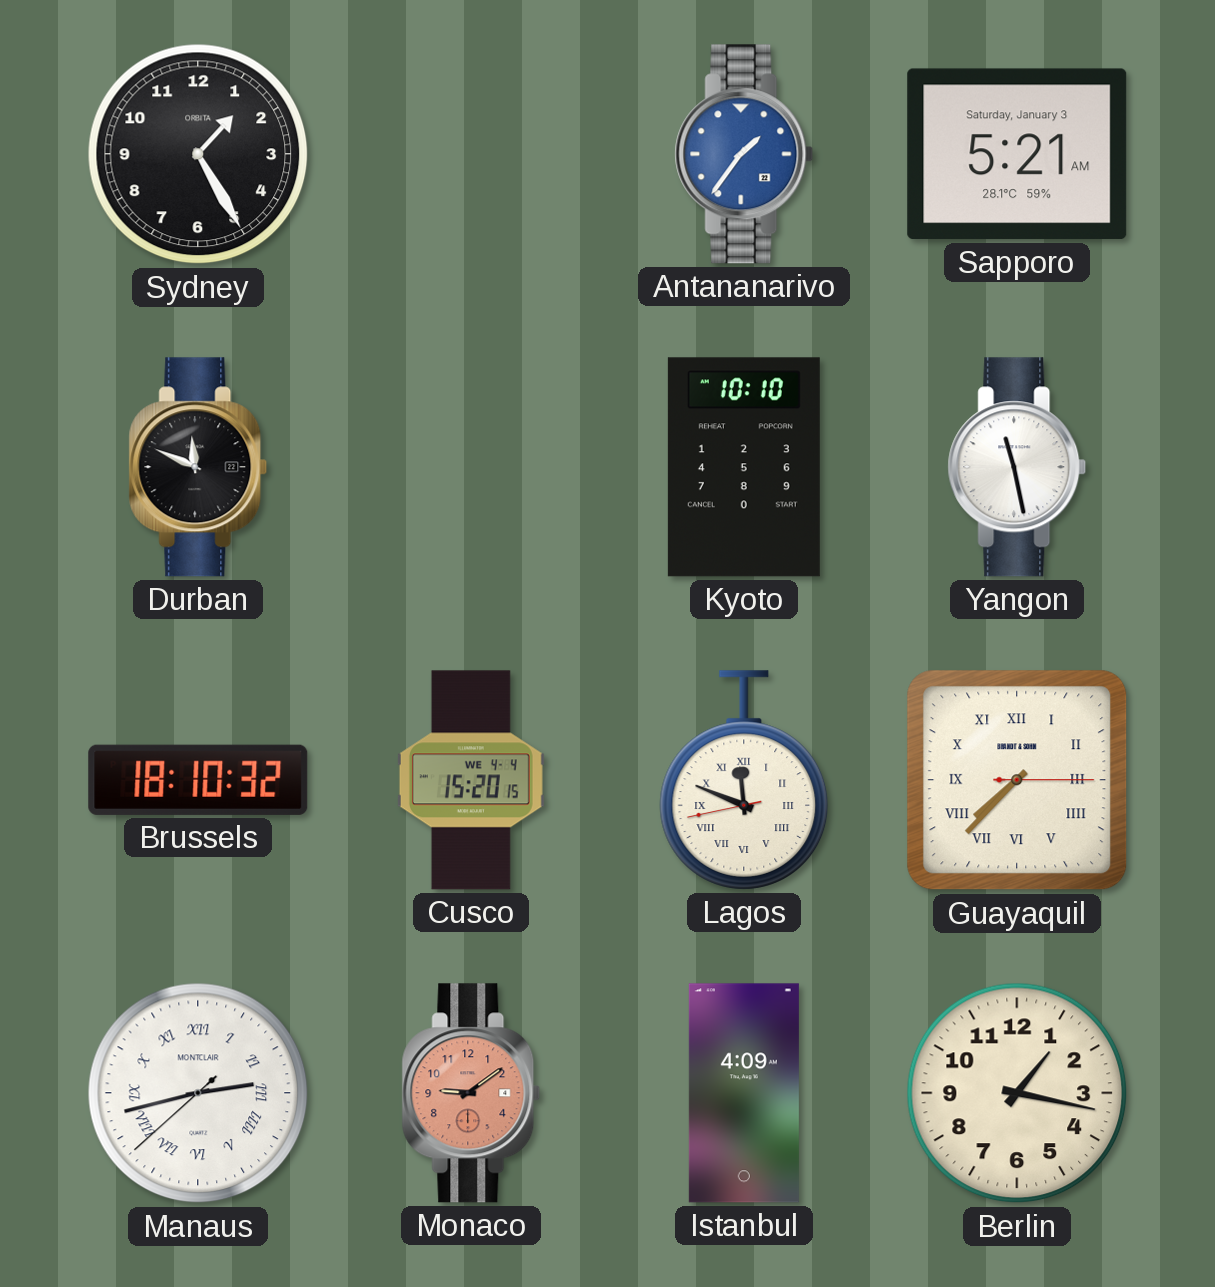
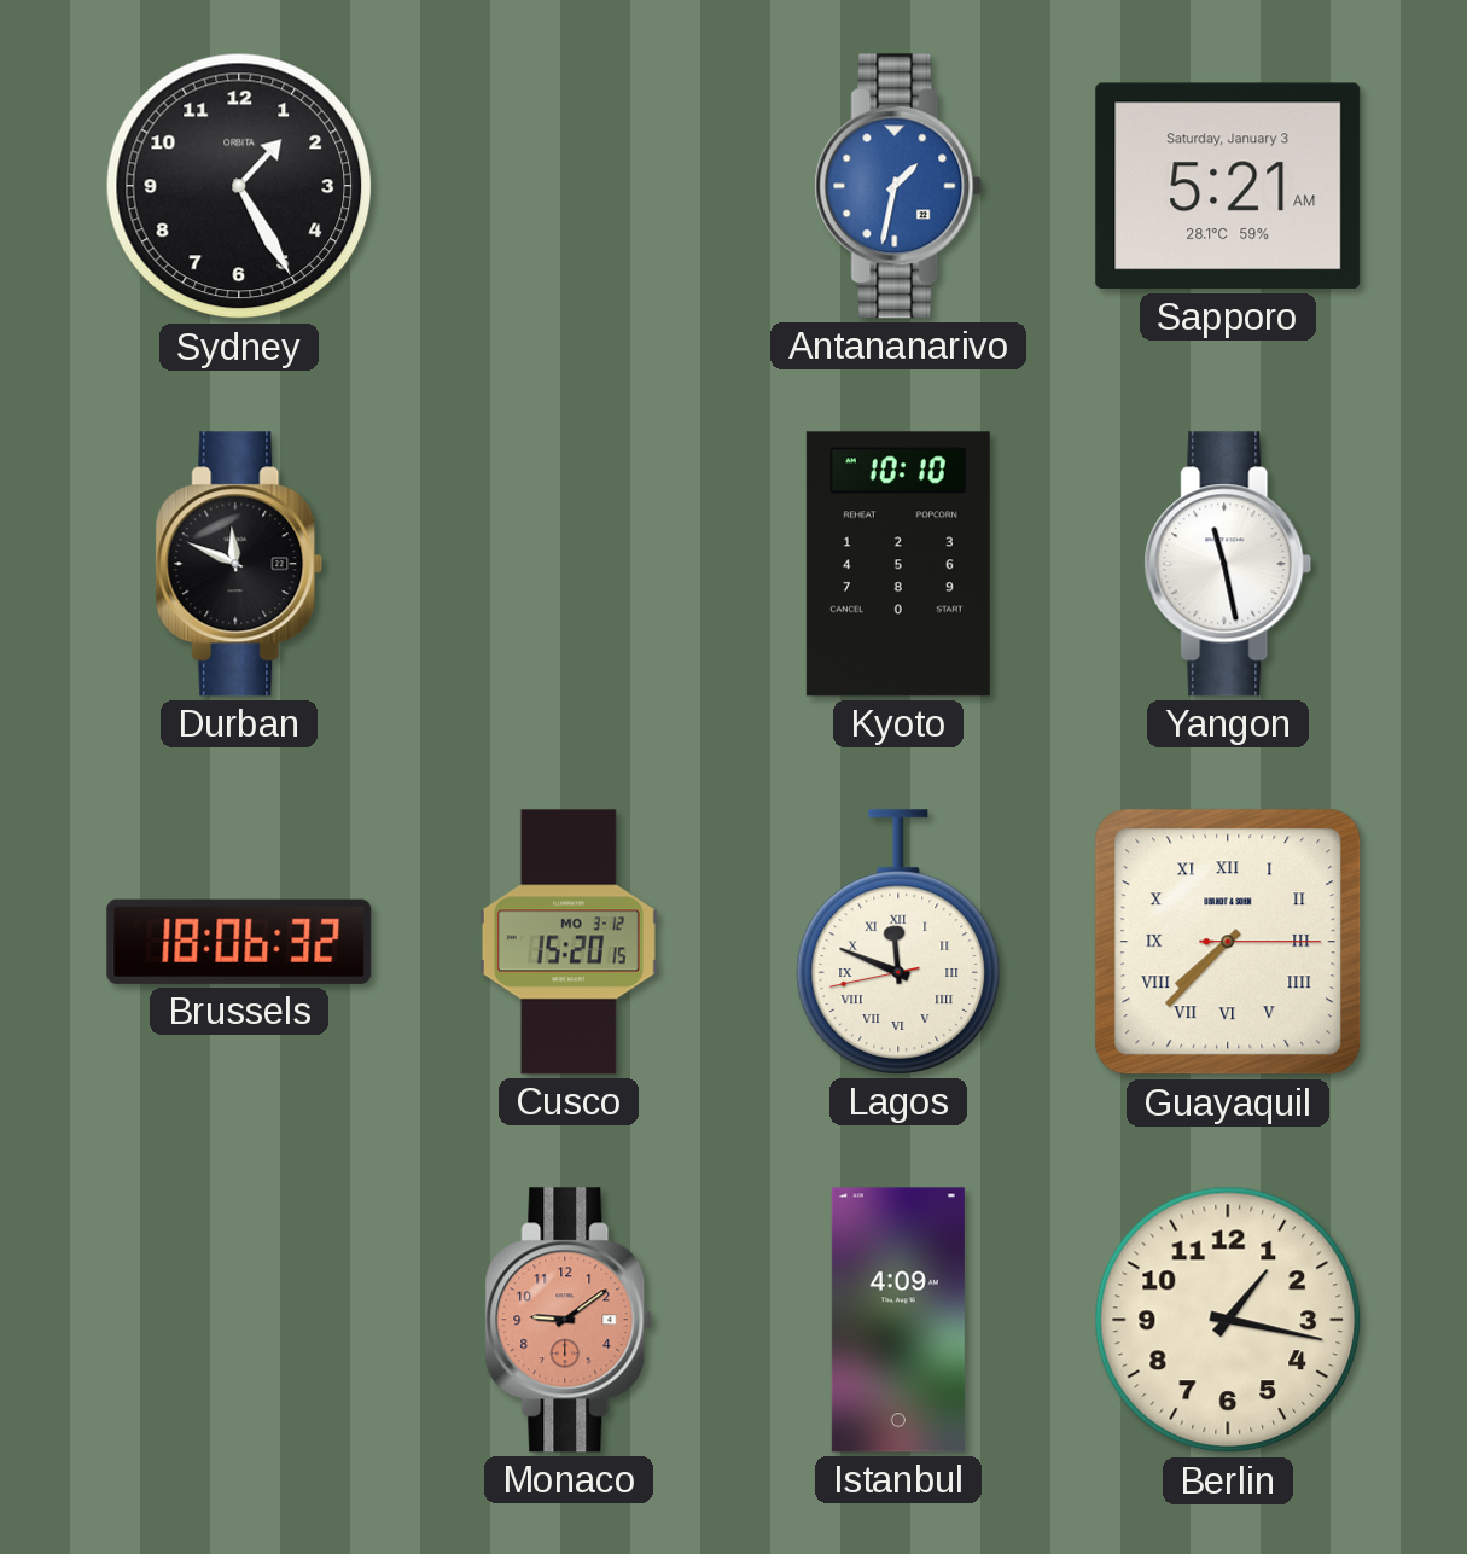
Antananarivo: 1:36 -> 1:32 (898, 186)
Brussels: 18:10 -> 18:06 (239, 942)
Cusco date: WE 4-4 -> MO 3-12 (569, 942)
Manaus: 2:42 -> none (198, 1093)
